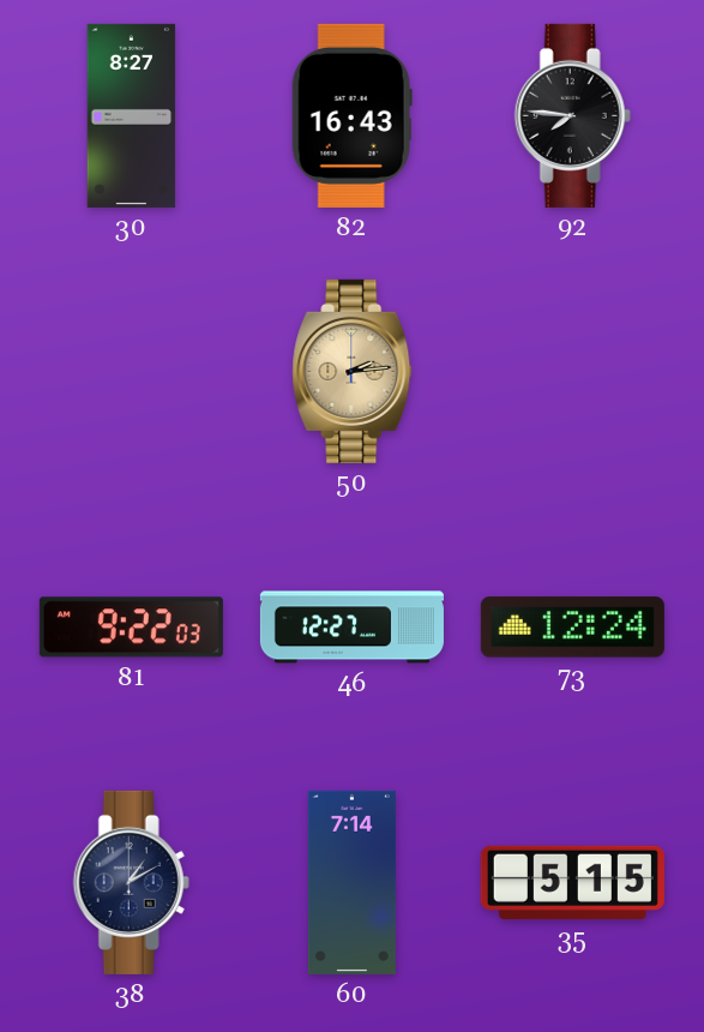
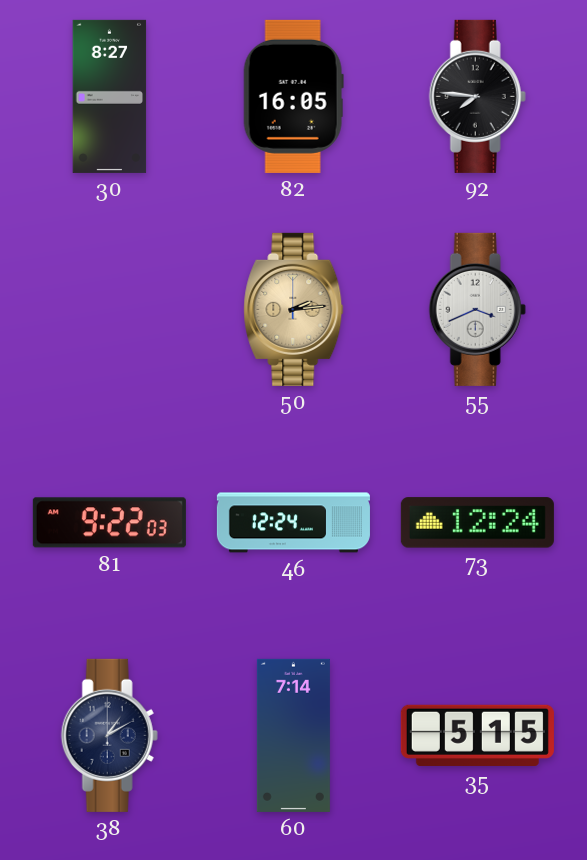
82: 16:43 -> 16:05 (293, 96)
55: none -> 3:41 (477, 309)
46: 12:27 -> 12:24 (293, 523)
